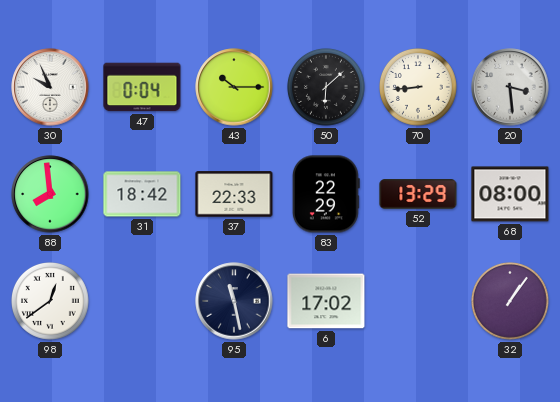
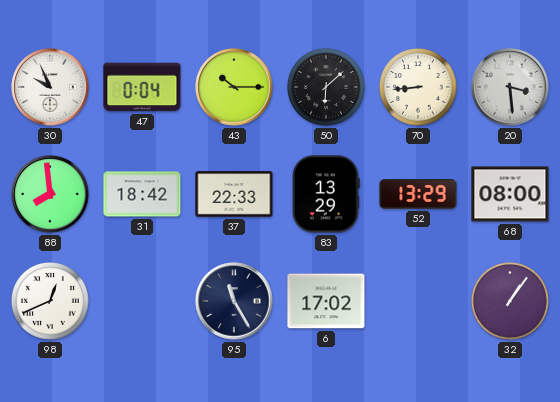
83: 22:29 -> 13:29 (326, 194)
98: 12:39 -> 12:41 (51, 302)
95: 11:28 -> 11:25 (234, 301)
